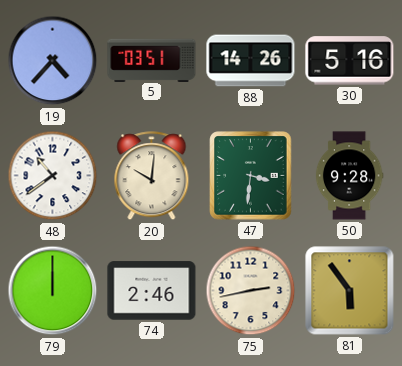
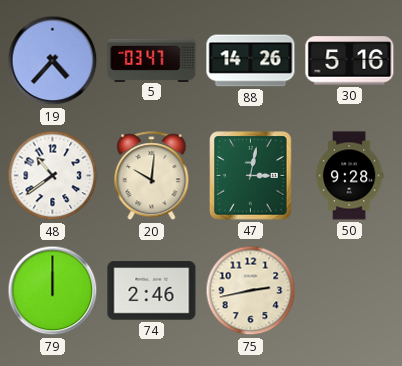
5: 03:51 -> 03:47 (152, 60)
47: 3:31 -> 3:02 (251, 176)
81: 5:54 -> none (350, 291)
